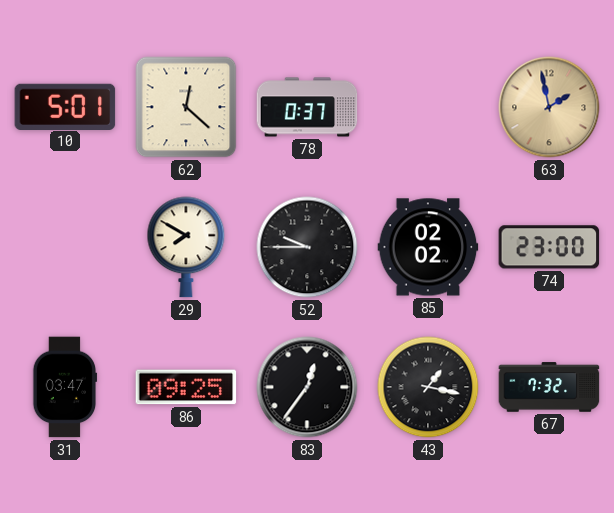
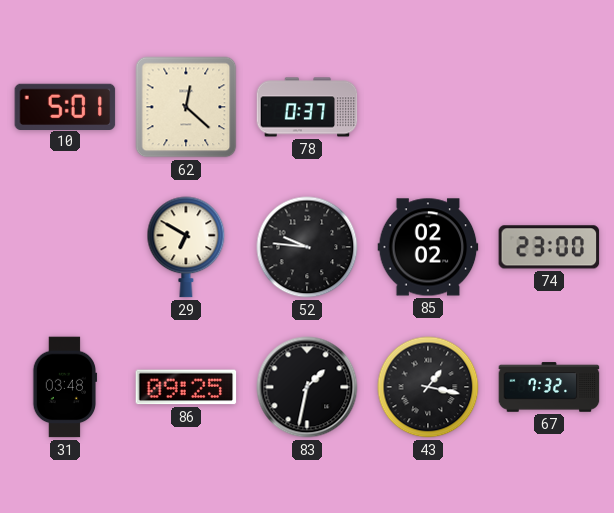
63: 1:58 -> none (549, 107)
29: 7:50 -> 6:50 (186, 247)
52: 9:45 -> 9:46 (307, 247)
31: 03:47 -> 03:48 (65, 387)
83: 12:36 -> 1:32 (307, 387)
